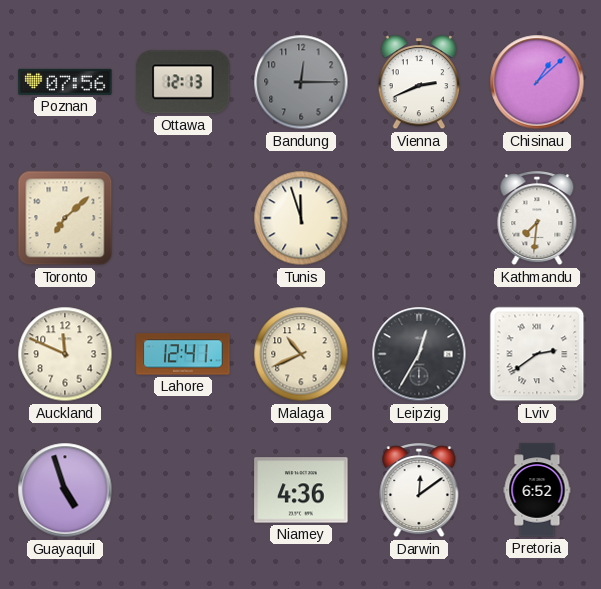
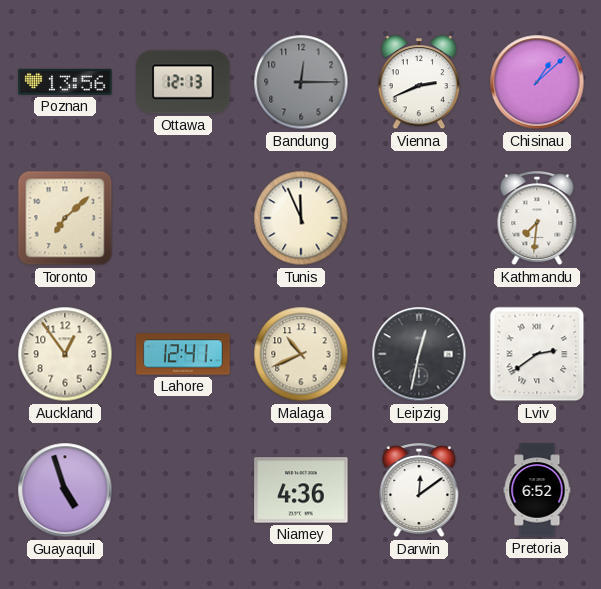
Poznan: 07:56 -> 13:56 (65, 82)
Tunis: 11:57 -> 11:56 (301, 218)
Auckland: 11:49 -> 12:54 (65, 354)
Leipzig: 12:35 -> 12:32 (419, 354)
